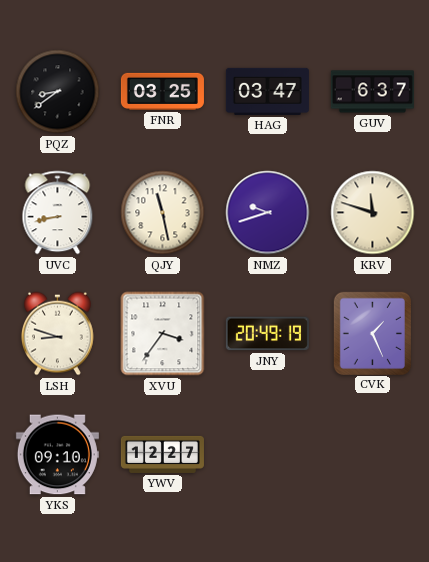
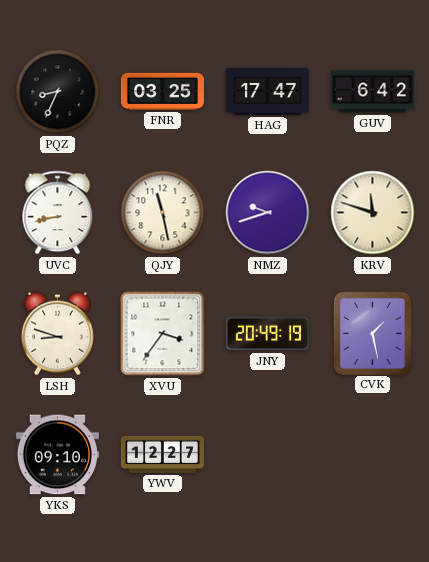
PQZ: 8:39 -> 8:34 (58, 92)
HAG: 03:47 -> 17:47 (267, 91)
GUV: 6:37 -> 6:42 (372, 92)
CVK: 1:26 -> 1:28 (372, 333)
